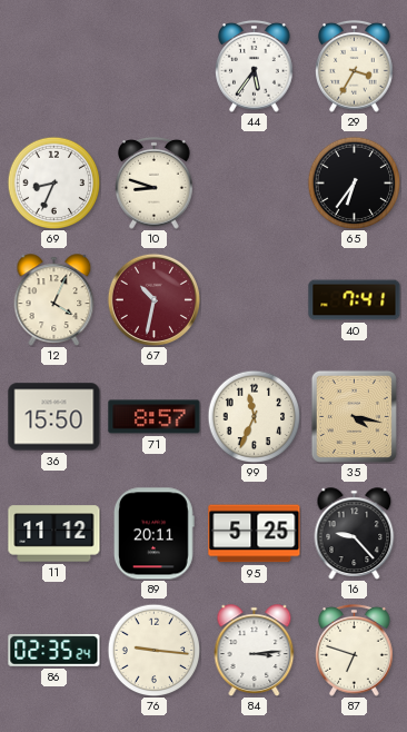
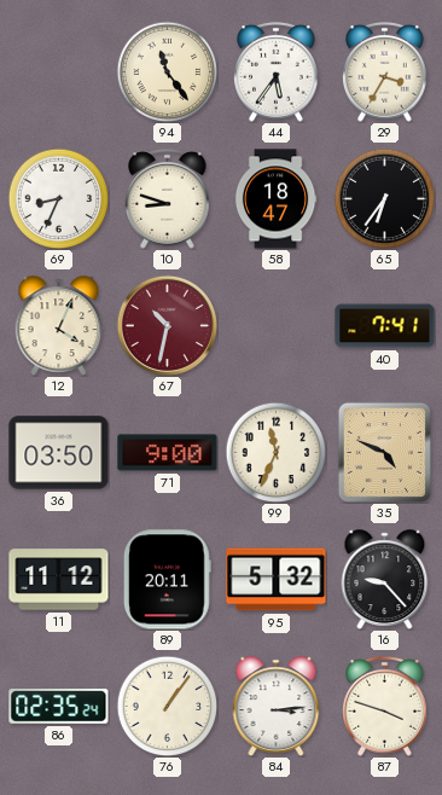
94: none -> 11:24 (167, 71)
58: none -> 18:47 (275, 199)
36: 15:50 -> 03:50 (59, 453)
71: 8:57 -> 9:00 (168, 453)
35: 4:17 -> 4:49 (384, 452)
95: 5:25 -> 5:32 (277, 580)
76: 9:16 -> 1:06 (167, 706)
87: 6:48 -> 3:48 (385, 707)
